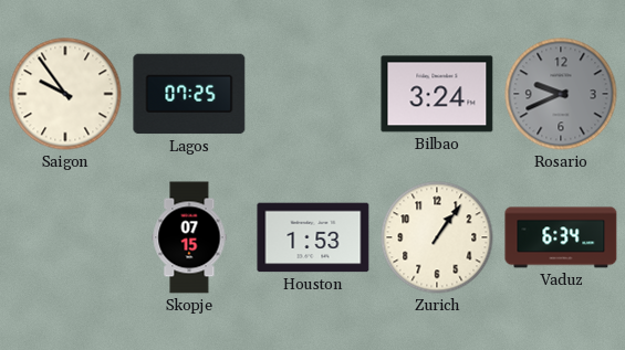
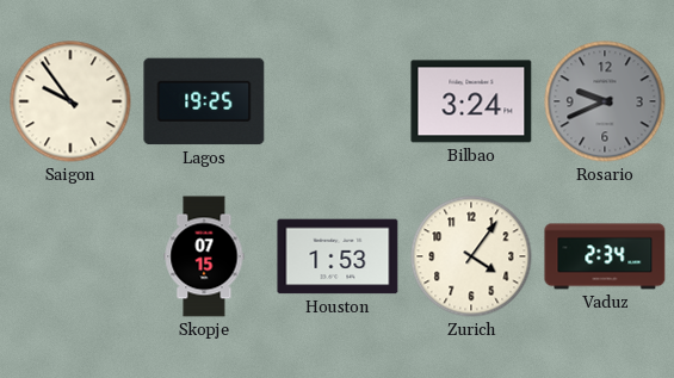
Lagos: 07:25 -> 19:25 (204, 101)
Zurich: 1:06 -> 4:06 (471, 256)
Vaduz: 6:34 -> 2:34 (605, 256)
